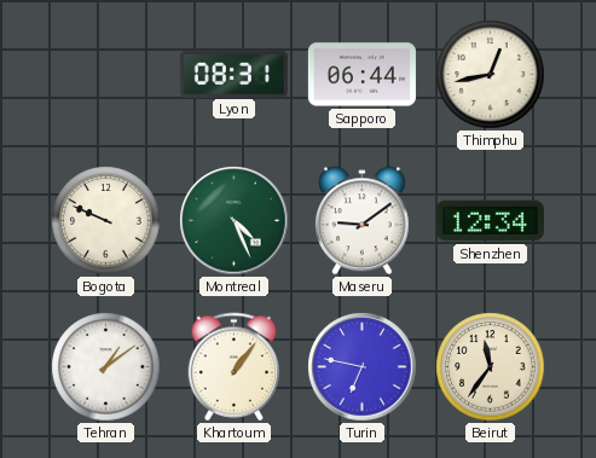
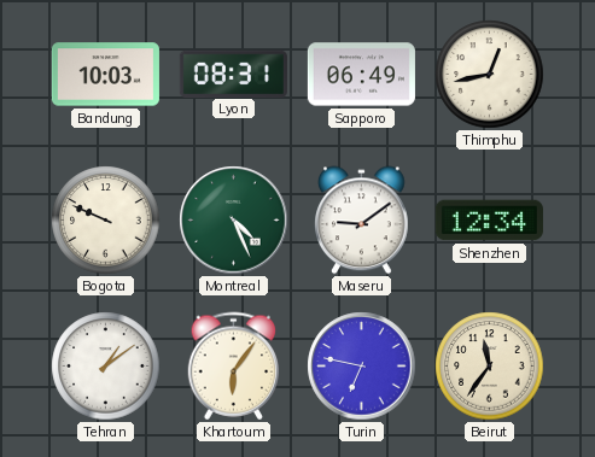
Bandung: none -> 10:03 (105, 75)
Sapporo: 06:44 -> 06:49 (361, 75)
Khartoum: 1:06 -> 6:06 (234, 367)
